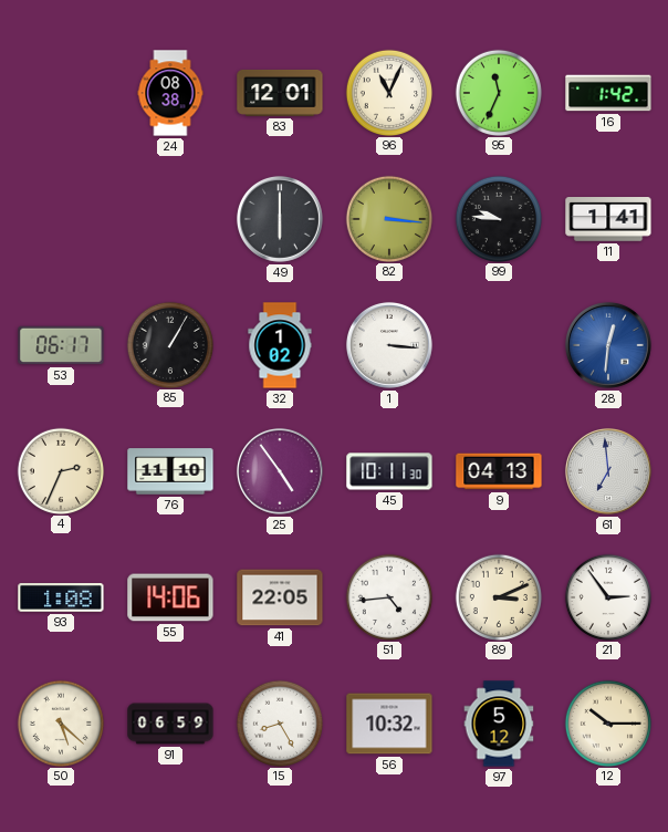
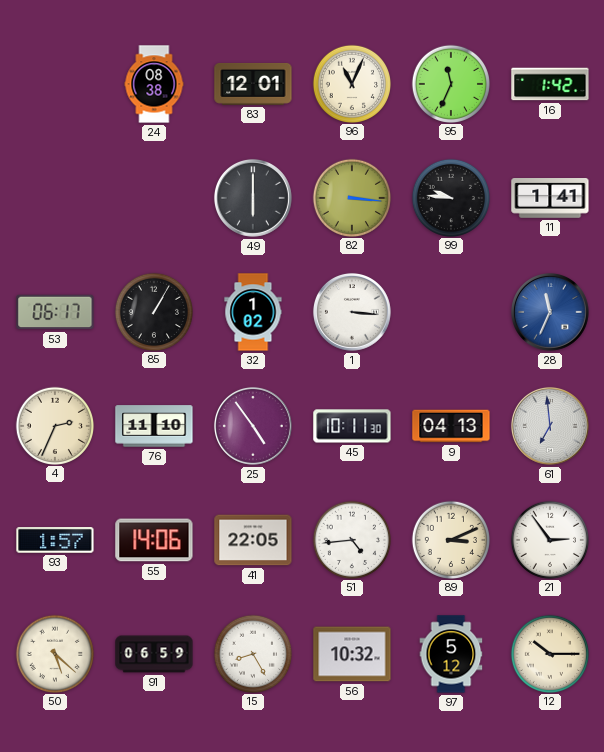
28: 12:31 -> 11:34 (550, 312)
93: 1:08 -> 1:57 (55, 540)
